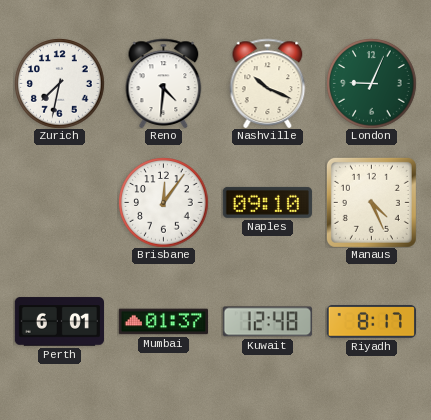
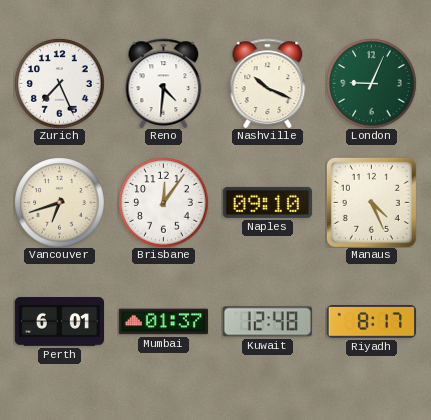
Zurich: 7:32 -> 7:26 (59, 83)
Vancouver: none -> 6:42 (59, 202)
